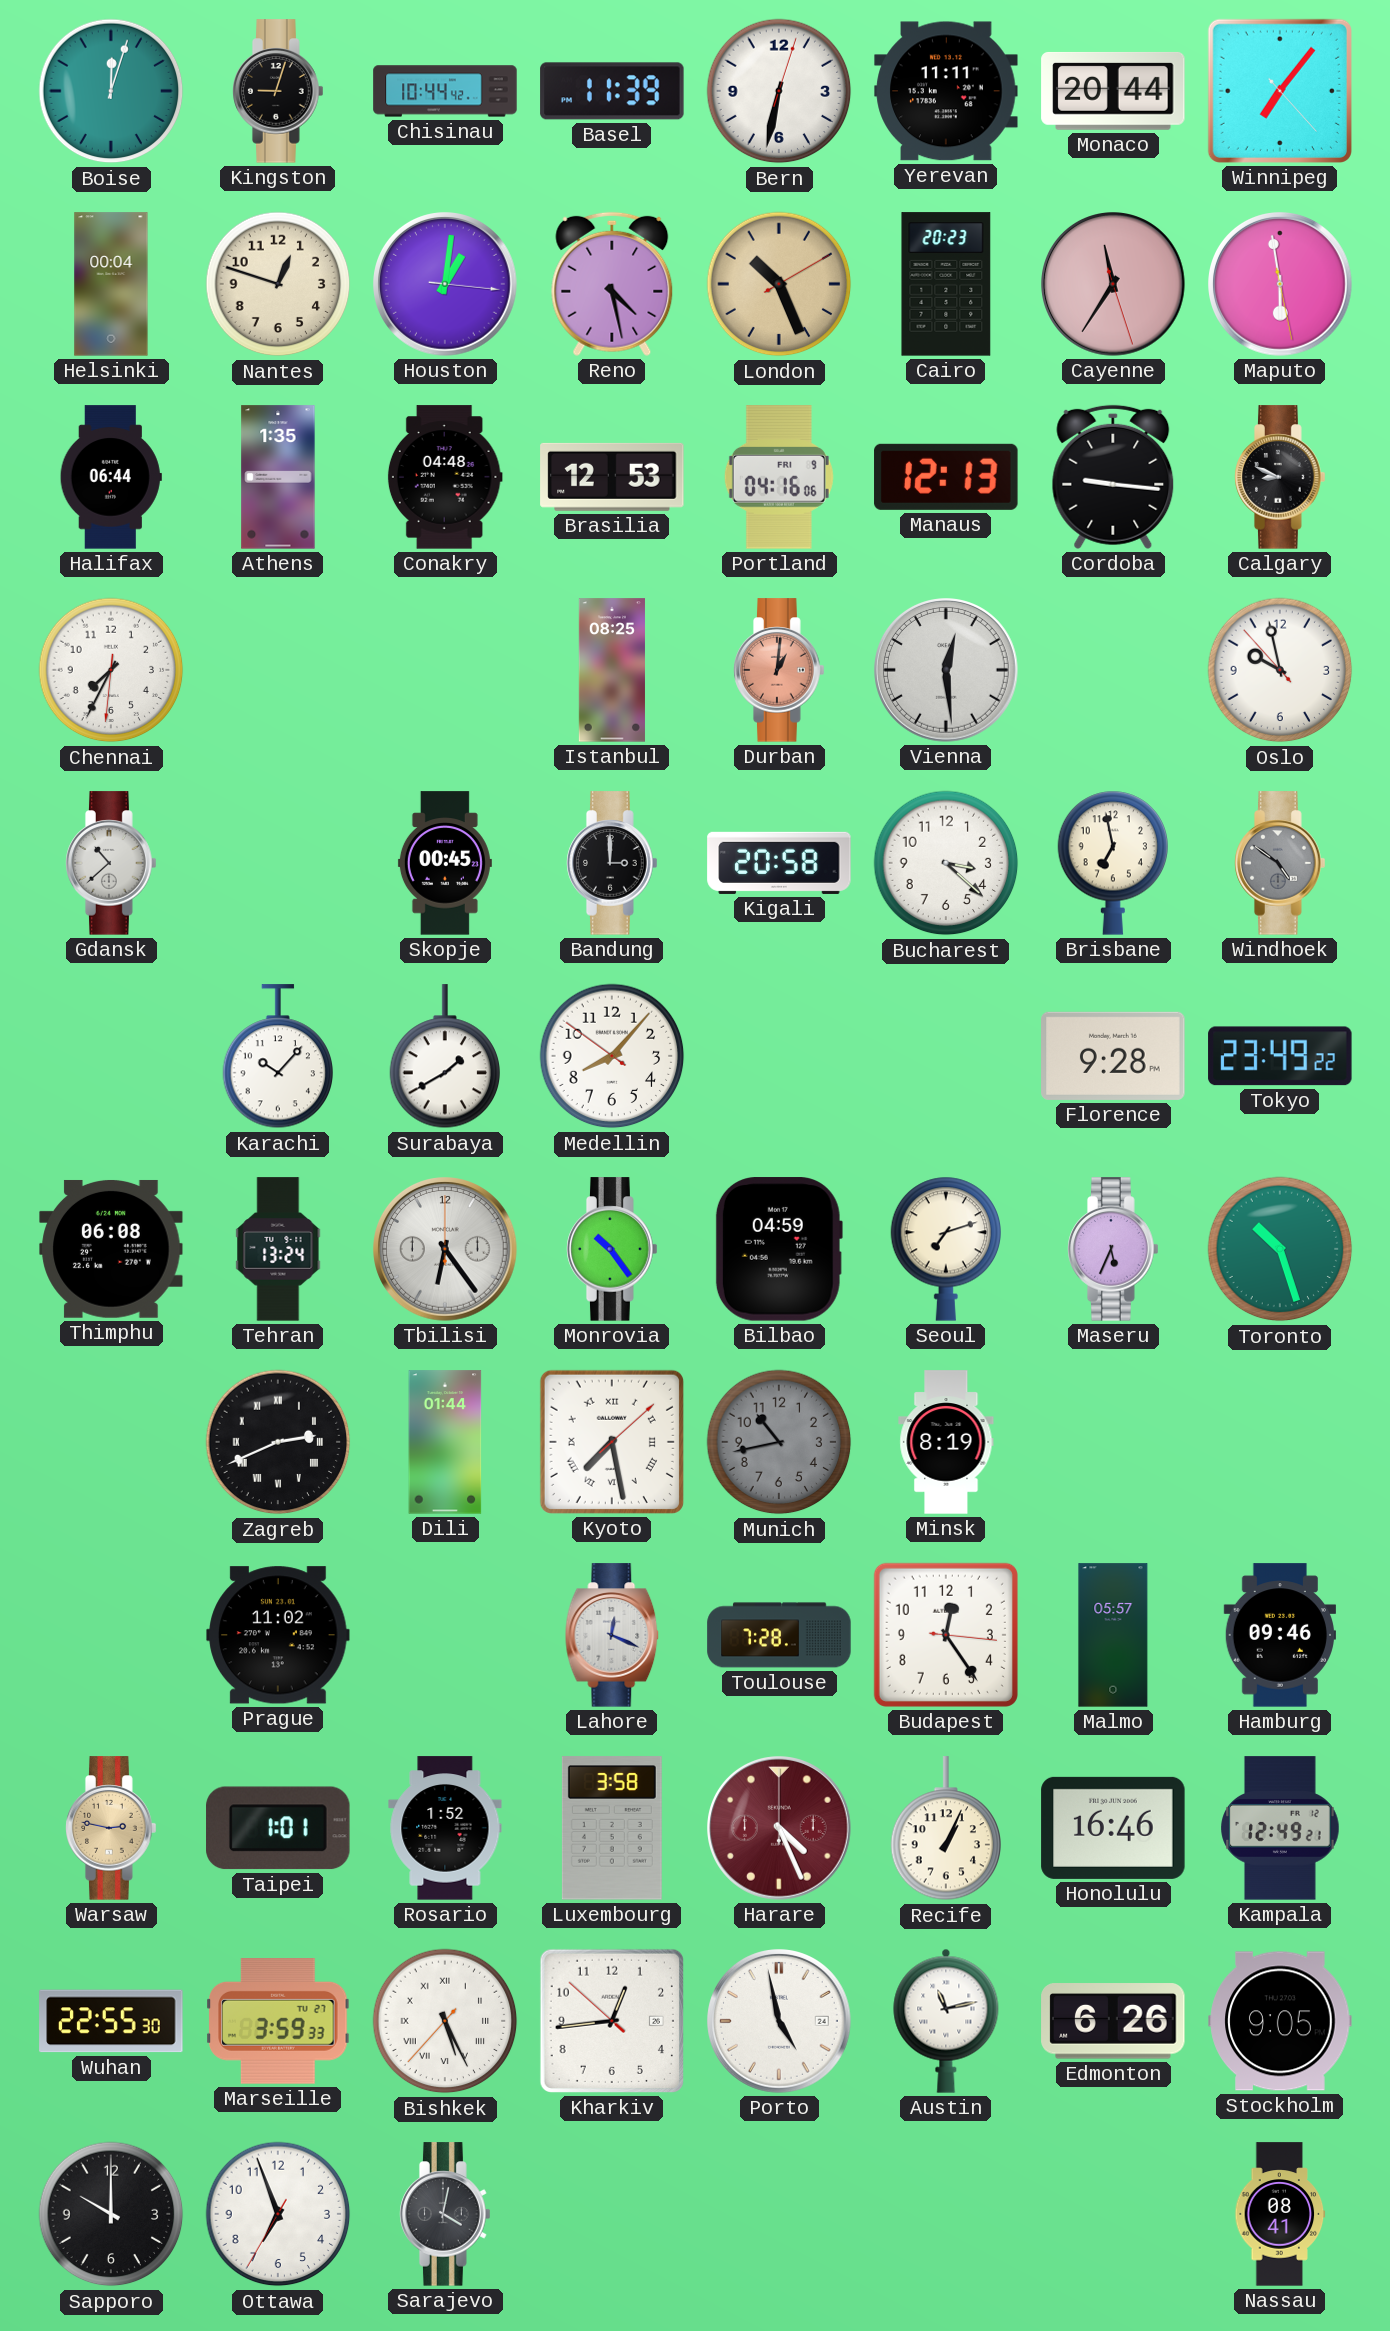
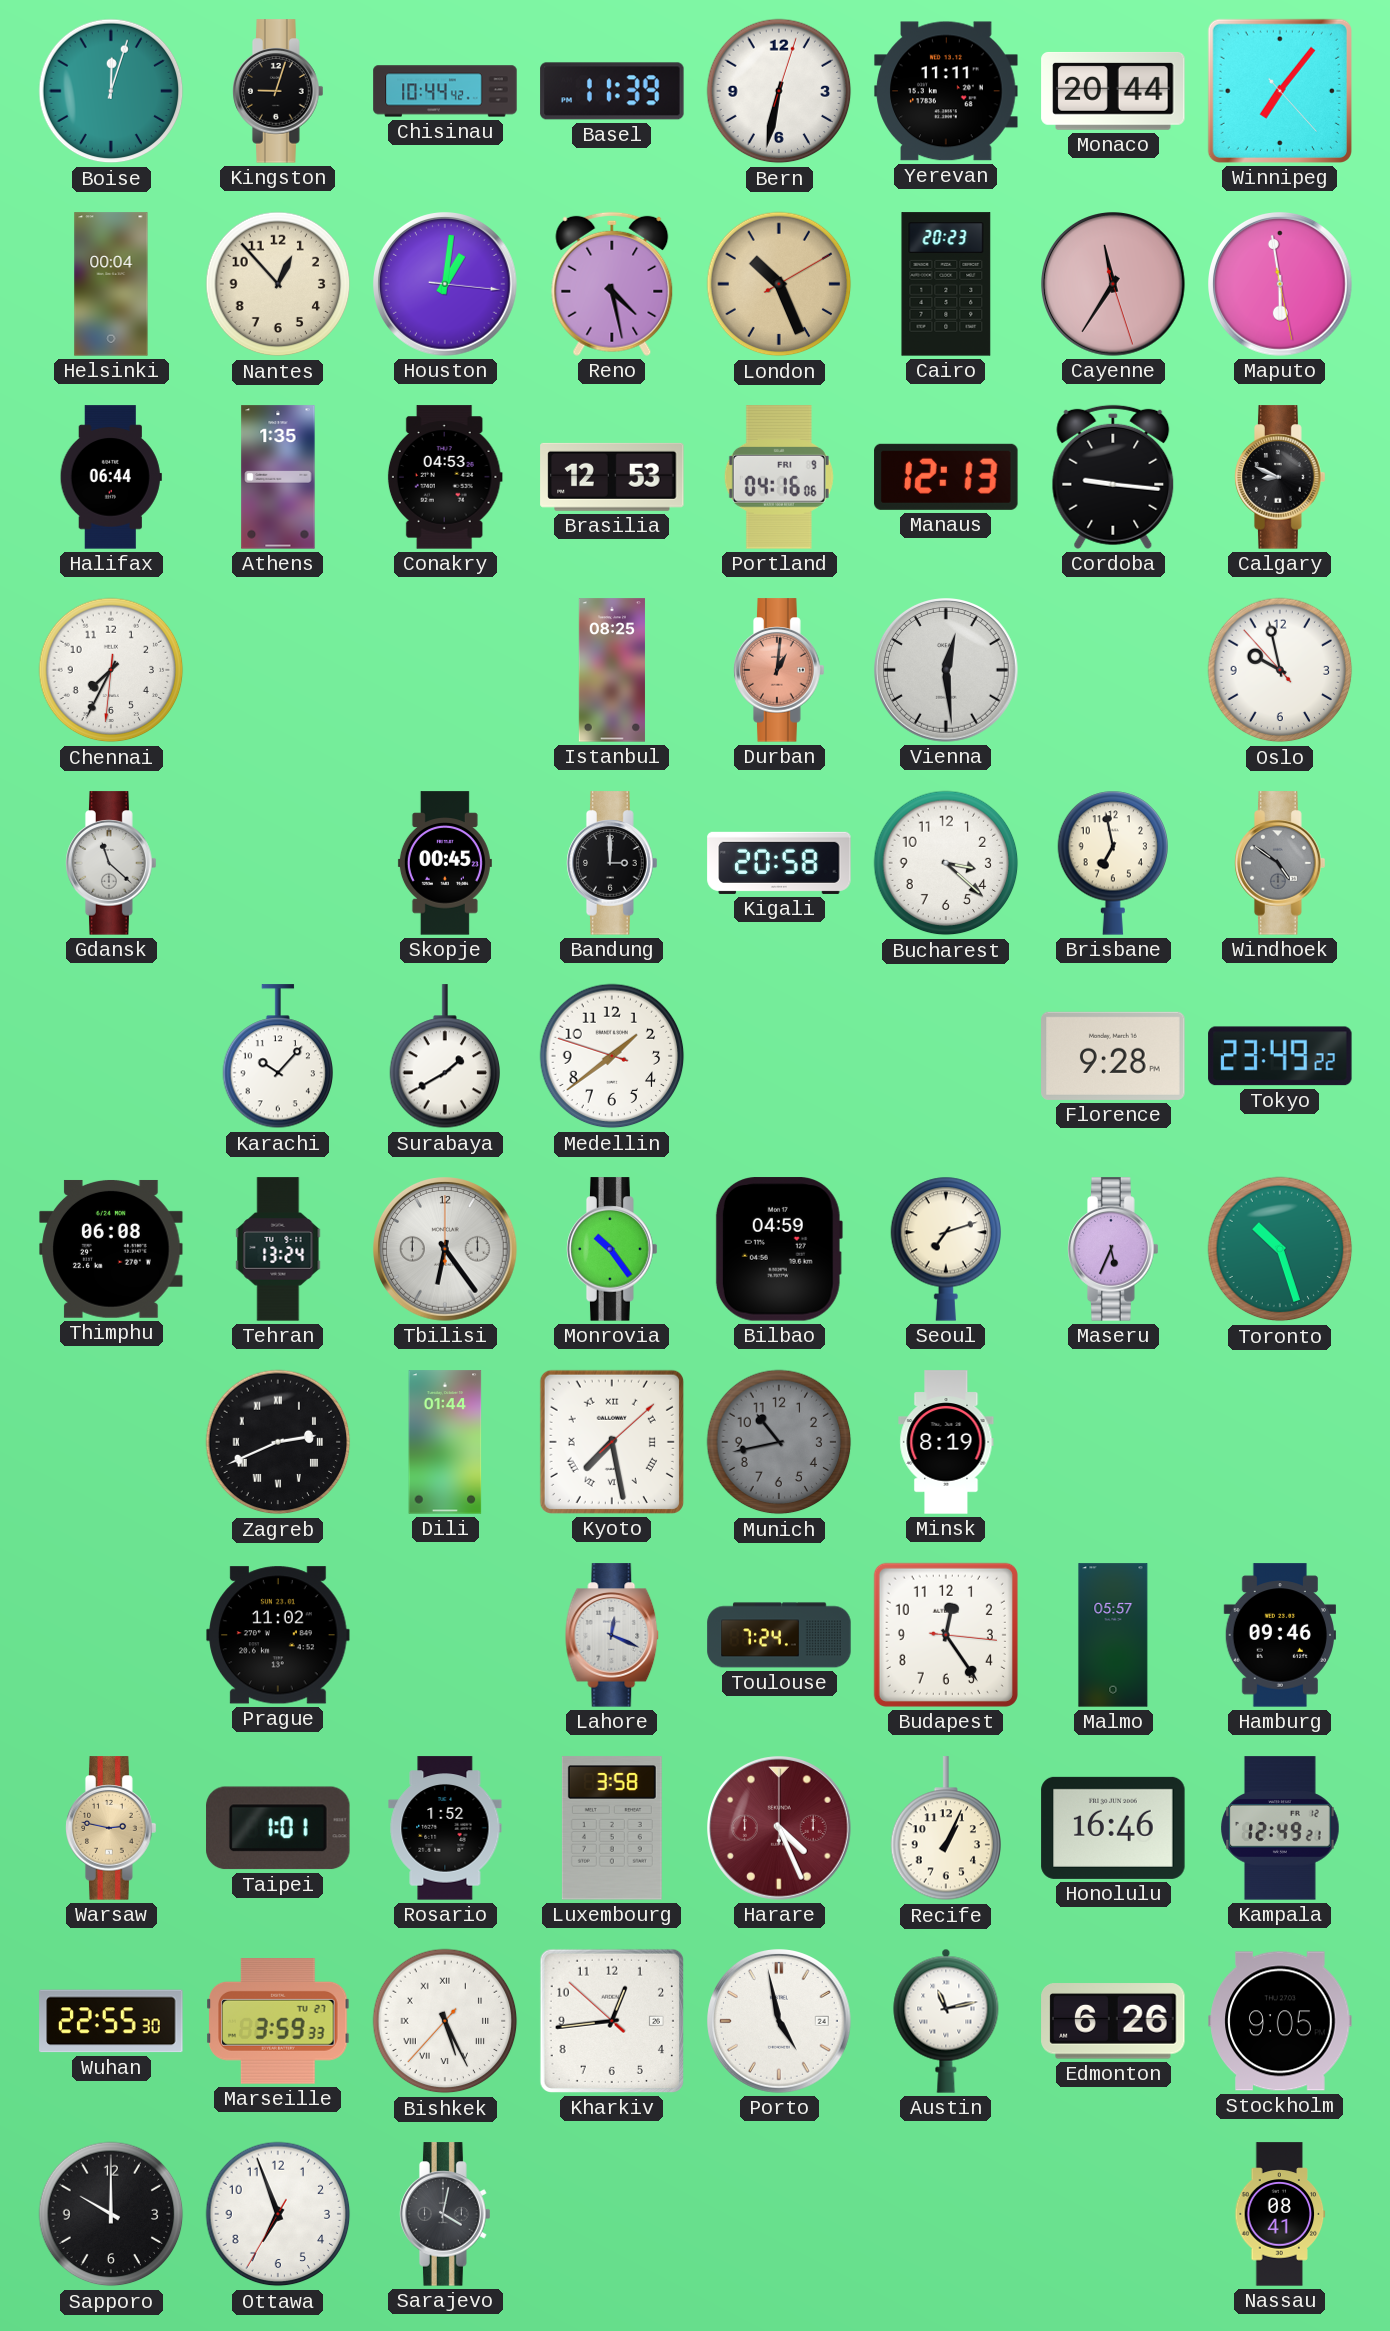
Nantes: 12:48 -> 12:53 (278, 284)
Conakry: 04:48 -> 04:53 (445, 477)
Gdansk: 10:38 -> 11:22 (111, 863)
Medellin: 8:06 -> 1:38 (612, 1056)
Toulouse: 7:28 -> 7:24 (779, 1635)
